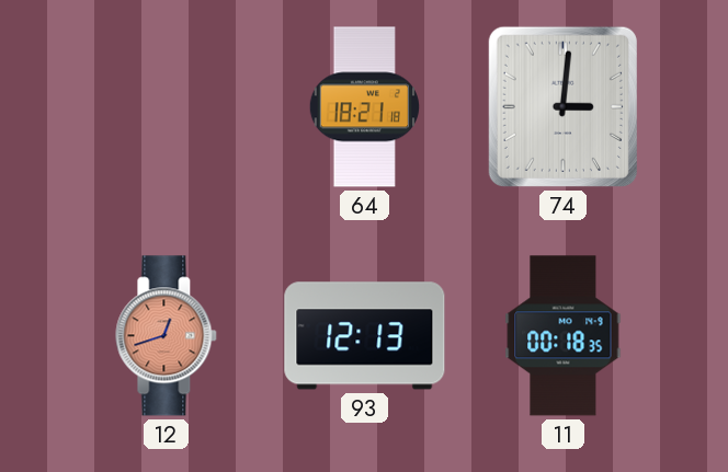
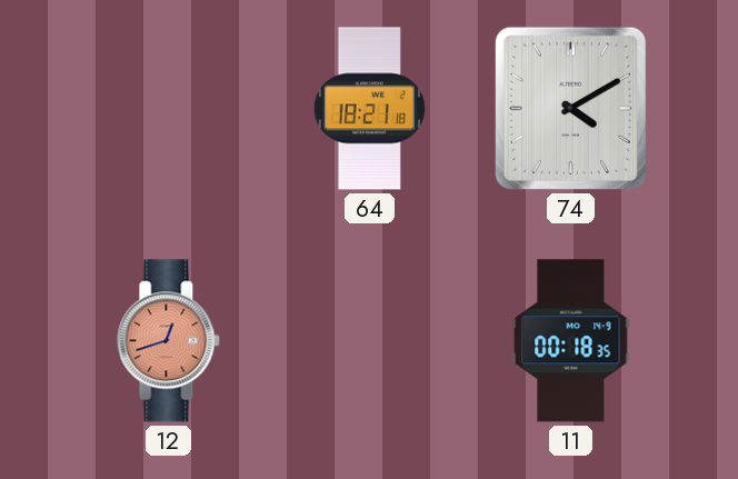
74: 3:01 -> 4:10 (570, 108)
93: 12:13 -> none (365, 336)
